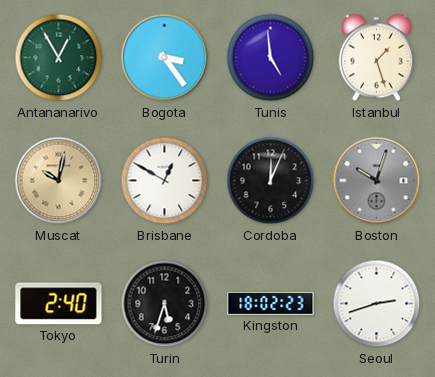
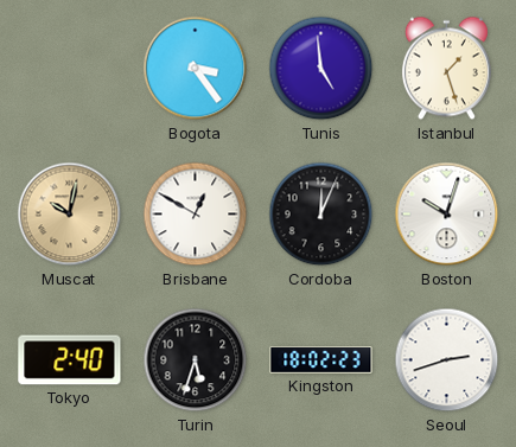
Antananarivo: 12:55 -> none (59, 58)
Boston dial: grey -> white (447, 215)
